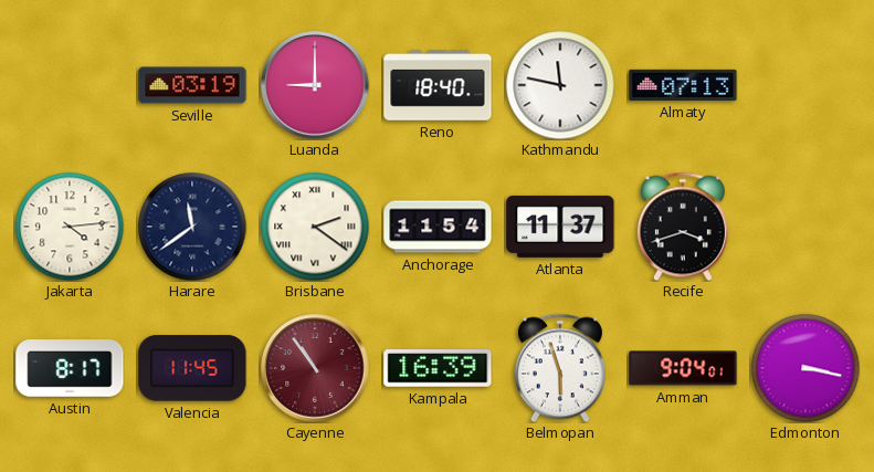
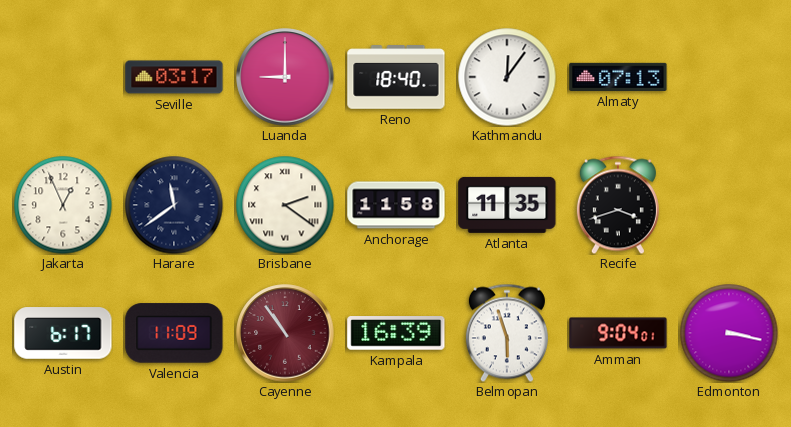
Seville: 03:19 -> 03:17 (174, 77)
Kathmandu: 11:47 -> 12:06 (507, 77)
Jakarta: 4:14 -> 12:56 (63, 205)
Anchorage: 11:54 -> 11:58 (396, 205)
Atlanta: 11:37 -> 11:35 (507, 205)
Austin: 8:17 -> 6:17 (63, 333)
Valencia: 11:45 -> 11:09 (174, 333)
